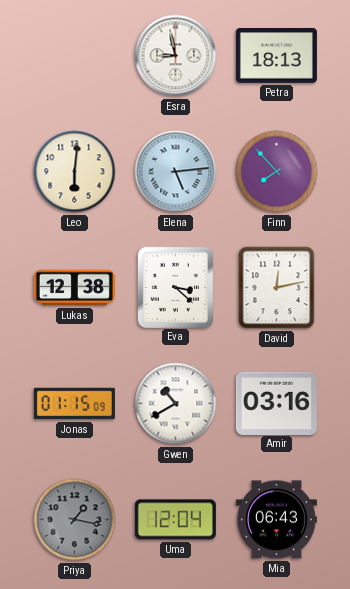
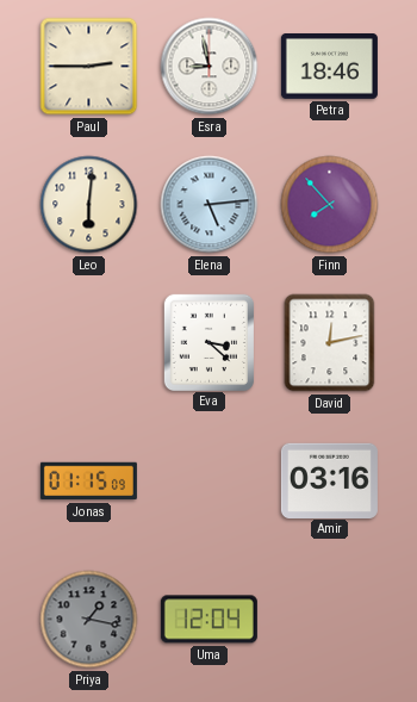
Paul: none -> 2:45 (89, 67)
Petra: 18:13 -> 18:46 (329, 67)
Lukas: 12:38 -> none (74, 288)
Gwen: 10:40 -> none (176, 404)
Mia: 06:43 -> none (276, 520)
